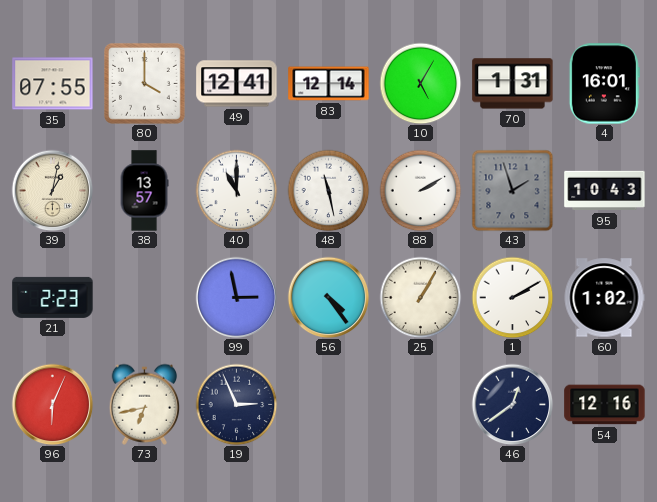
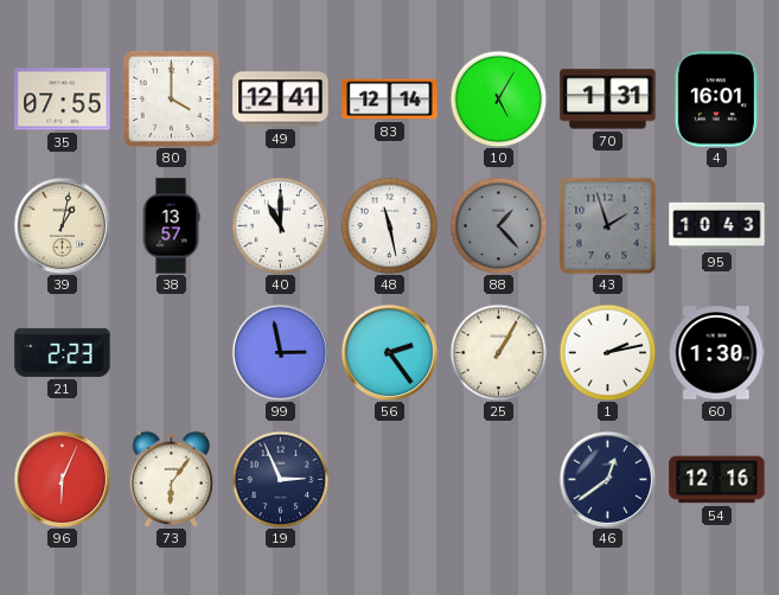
88: 2:10 -> 1:23 (498, 225)
88 dial: white -> grey (498, 225)
56: 4:24 -> 2:24 (389, 352)
1: 2:10 -> 2:13 (607, 352)
60: 1:02 -> 1:30 (716, 353)
73: 6:43 -> 6:06 (172, 479)
